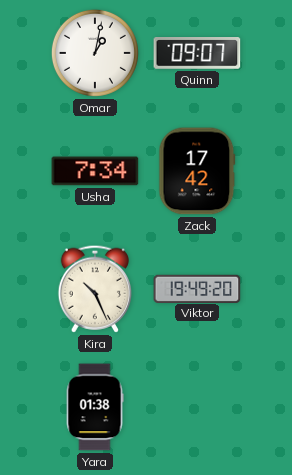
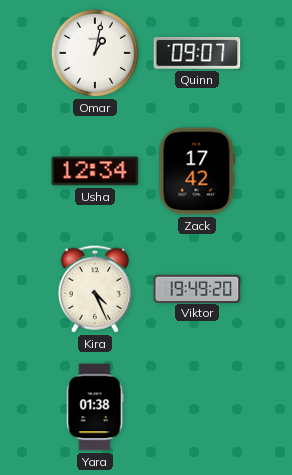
Usha: 7:34 -> 12:34 (95, 171)
Kira: 10:26 -> 4:26 (94, 289)
